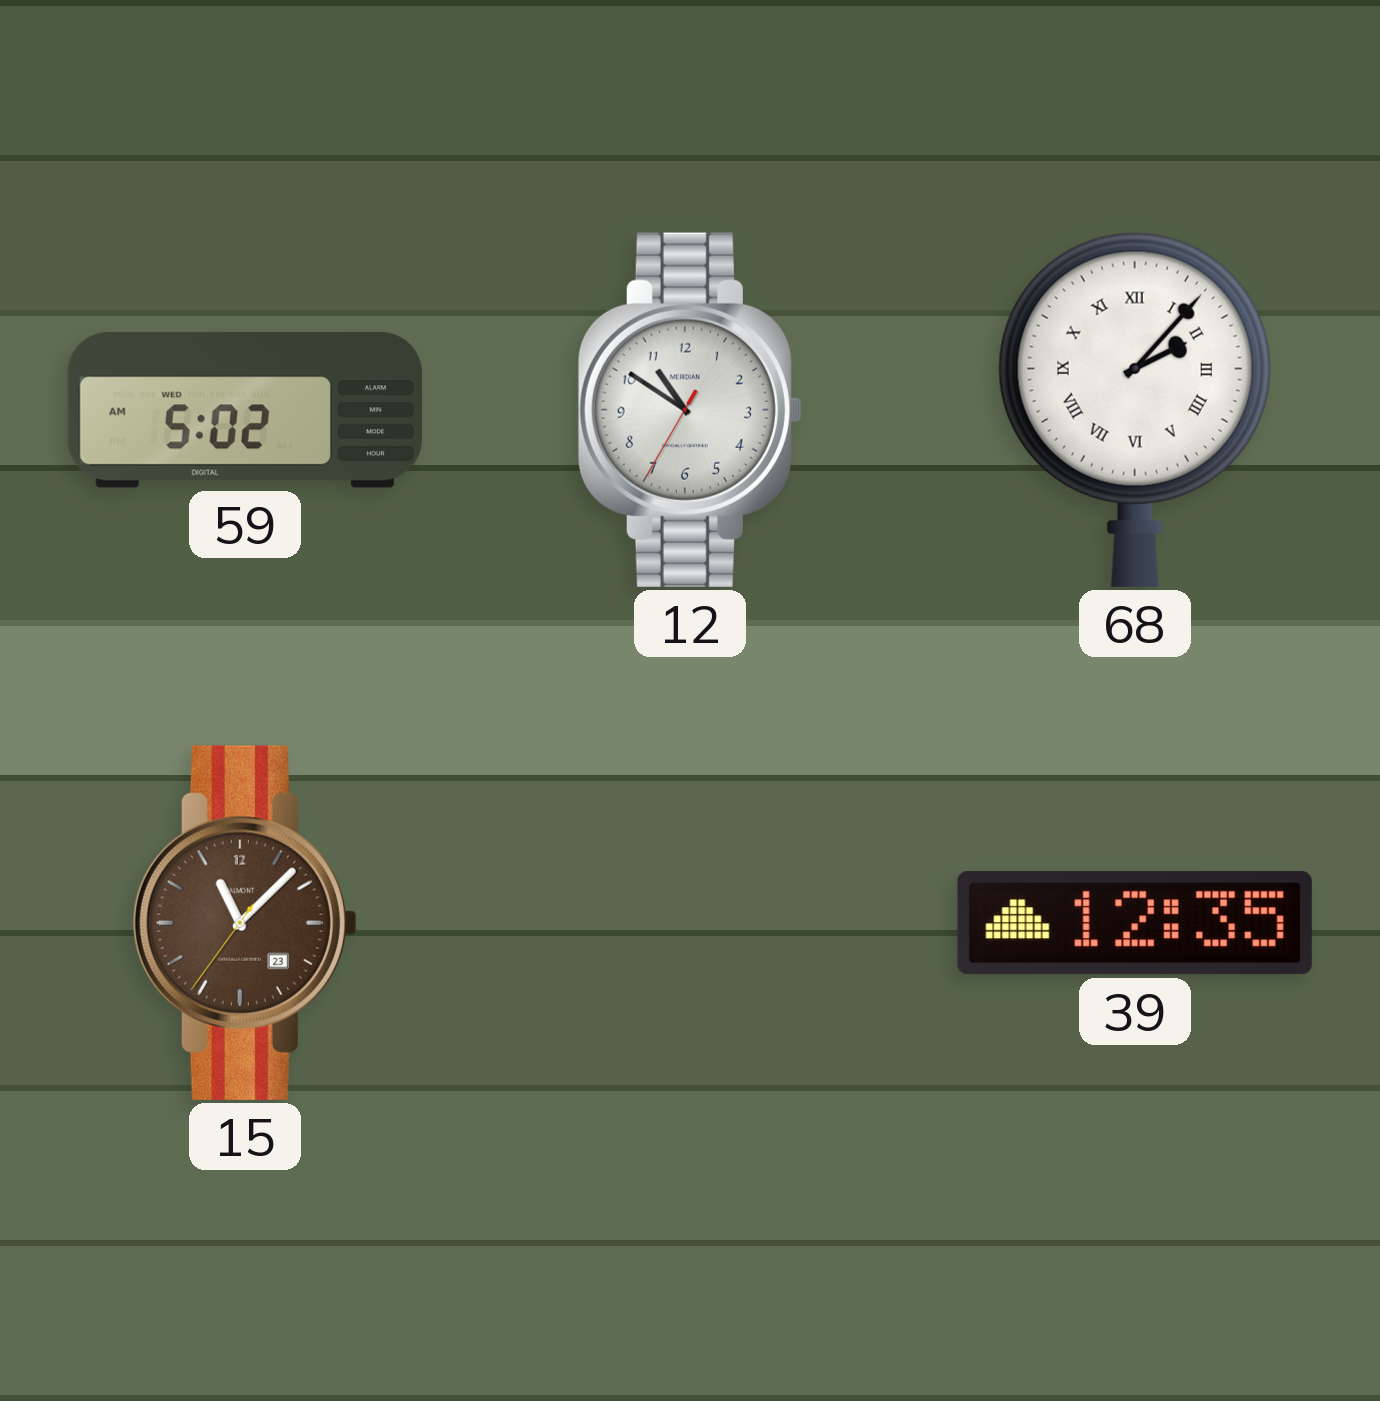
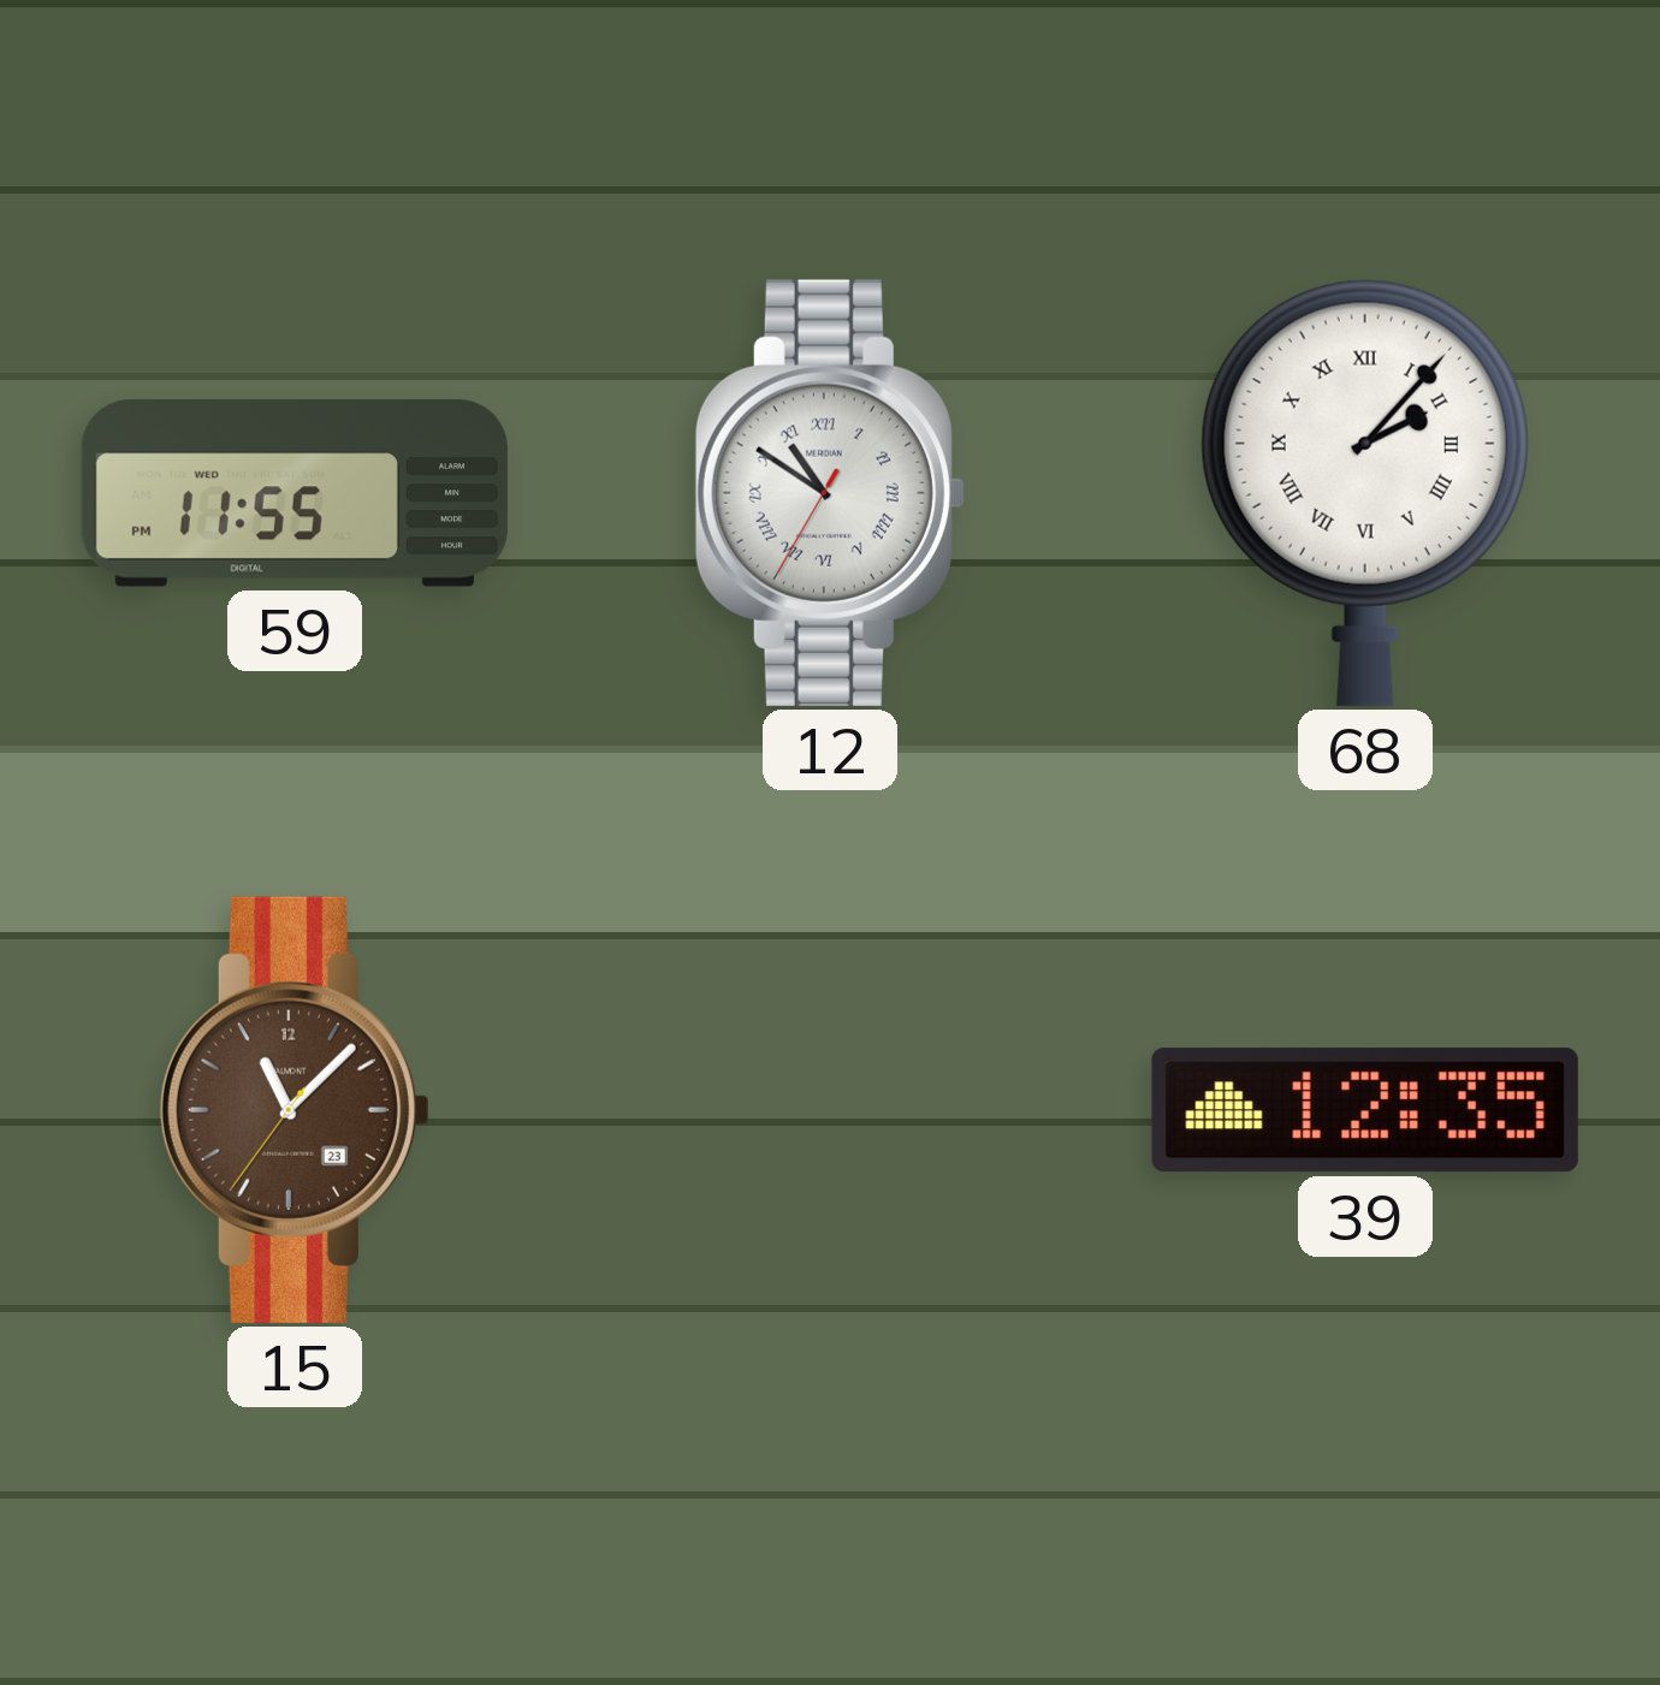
59: 5:02 -> 11:55 (295, 493)
12 numerals: Arabic -> Roman (830, 493)
